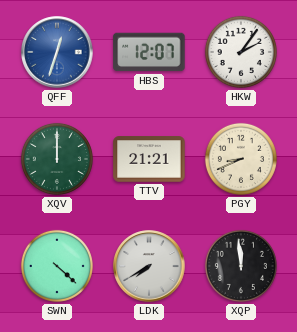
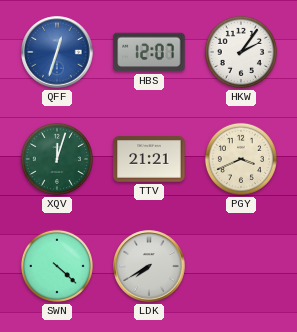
XQV: 12:00 -> 12:03 (57, 159)
PGY: 8:41 -> 3:41 (241, 159)
XQP: 11:59 -> none (241, 266)
